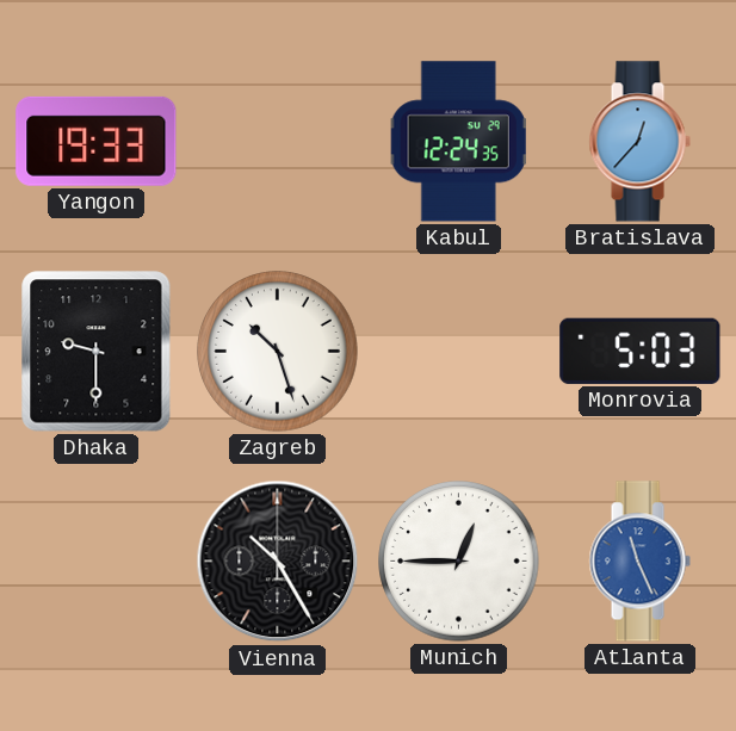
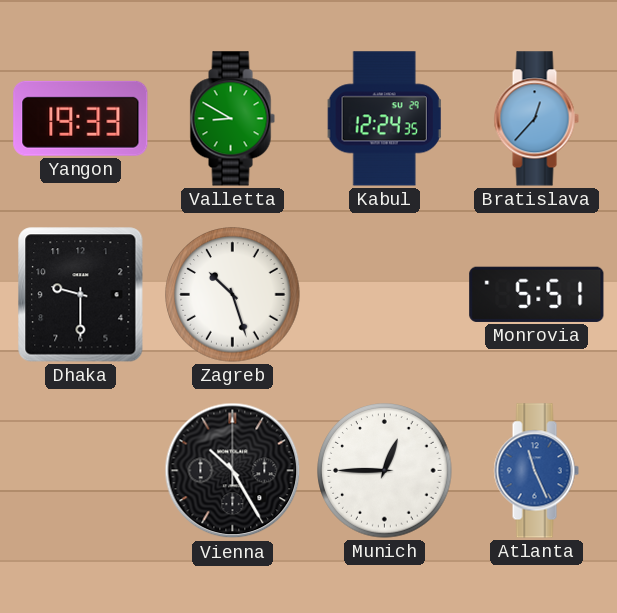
Valletta: none -> 8:50 (232, 119)
Monrovia: 5:03 -> 5:51 (537, 294)
